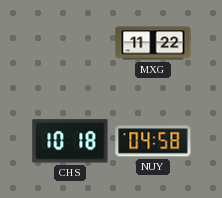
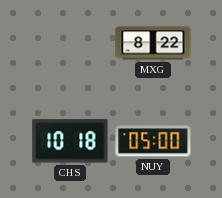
MXG: 11:22 -> 8:22 (153, 43)
NUY: 04:58 -> 05:00 (153, 141)
